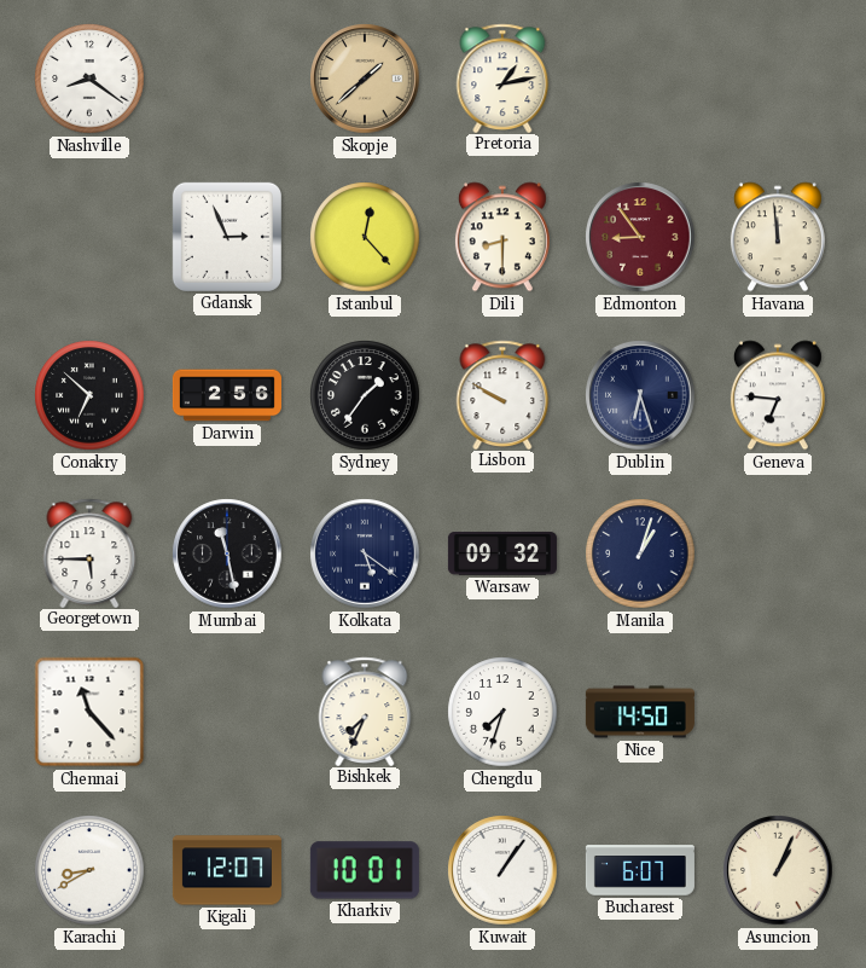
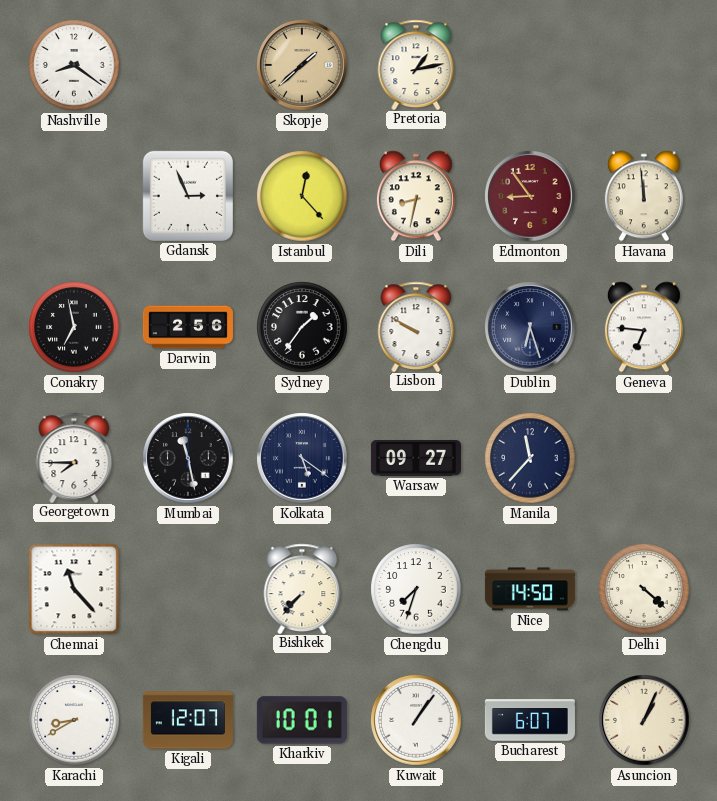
Dili: 8:30 -> 8:32 (416, 196)
Conakry: 6:52 -> 6:58 (74, 327)
Georgetown: 5:45 -> 7:45 (74, 457)
Warsaw: 09:32 -> 09:27 (416, 458)
Manila: 1:03 -> 11:37 (530, 458)
Bishkek: 7:34 -> 7:37 (302, 588)
Delhi: none -> 4:22 (644, 589)
